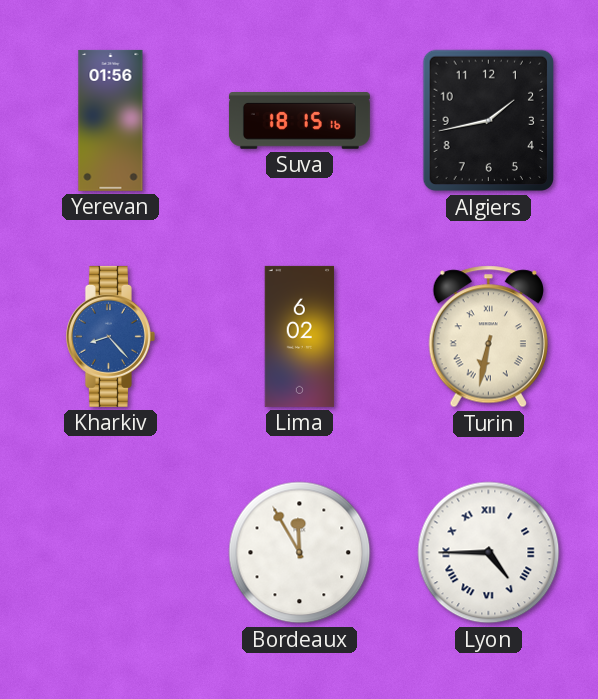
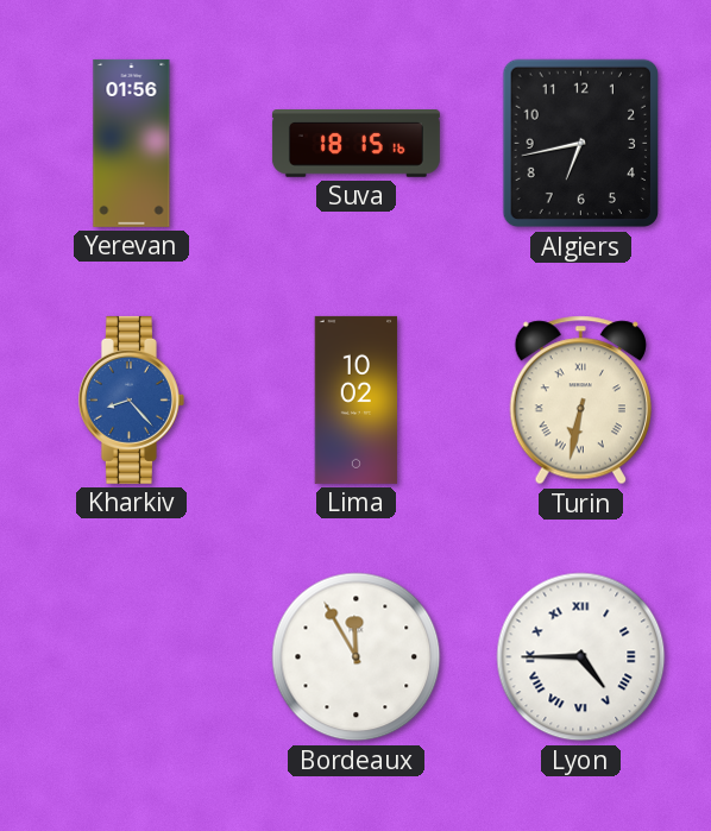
Algiers: 1:43 -> 6:43 (580, 144)
Lima: 6:02 -> 10:02 (357, 399)
